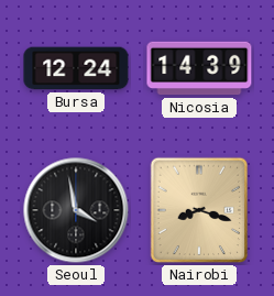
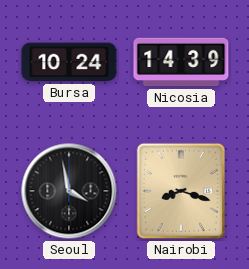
Bursa: 12:24 -> 10:24 (69, 62)
